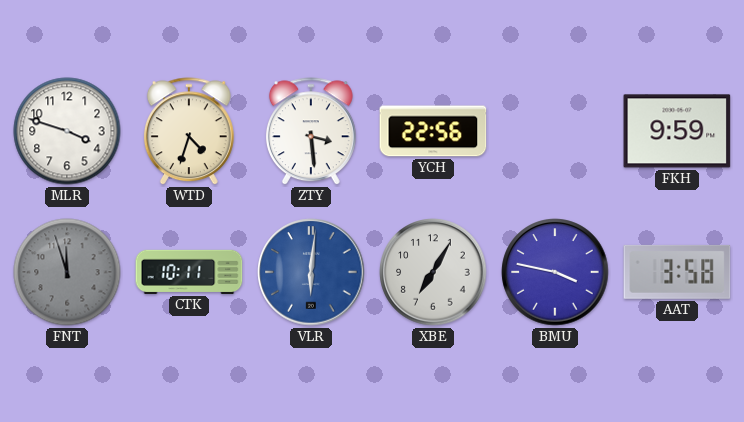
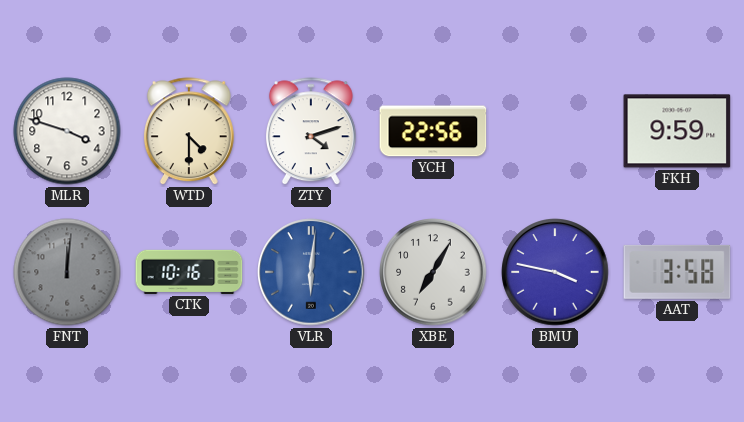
WTD: 4:33 -> 4:30 (189, 132)
ZTY: 3:29 -> 4:12 (311, 132)
FNT: 11:57 -> 12:01 (67, 272)
CTK: 10:11 -> 10:16 (189, 272)
